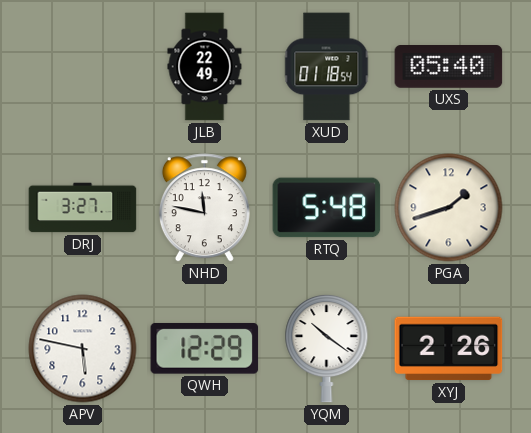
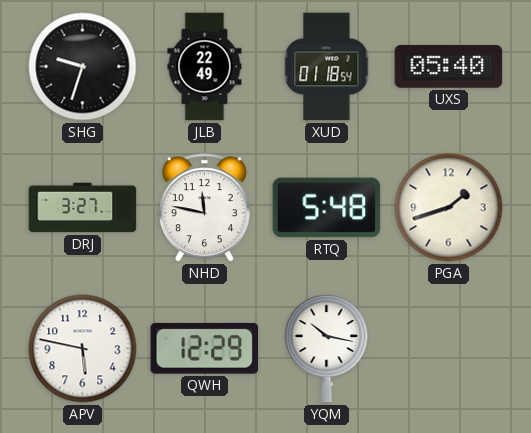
SHG: none -> 9:33 (83, 67)
YQM: 10:21 -> 10:17 (327, 348)
XYJ: 2:26 -> none (449, 349)
